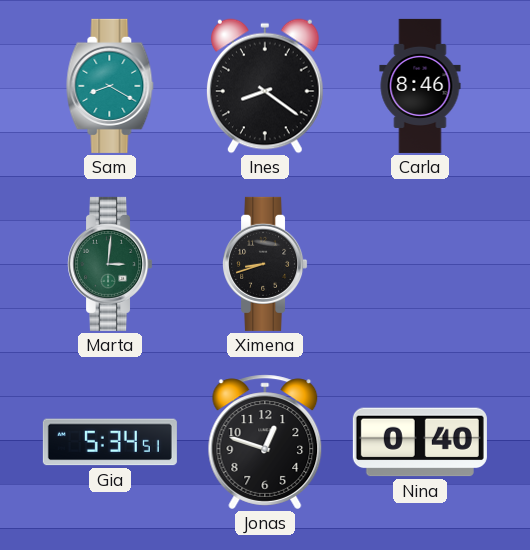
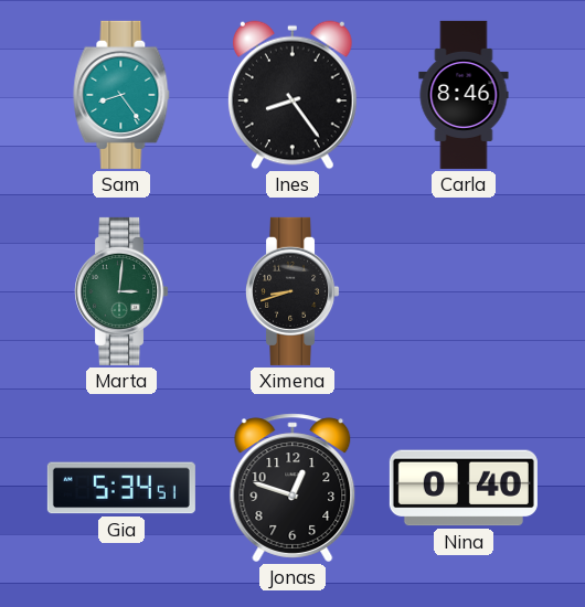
Sam: 8:20 -> 8:24 (121, 95)
Ines: 8:21 -> 8:24 (294, 95)
